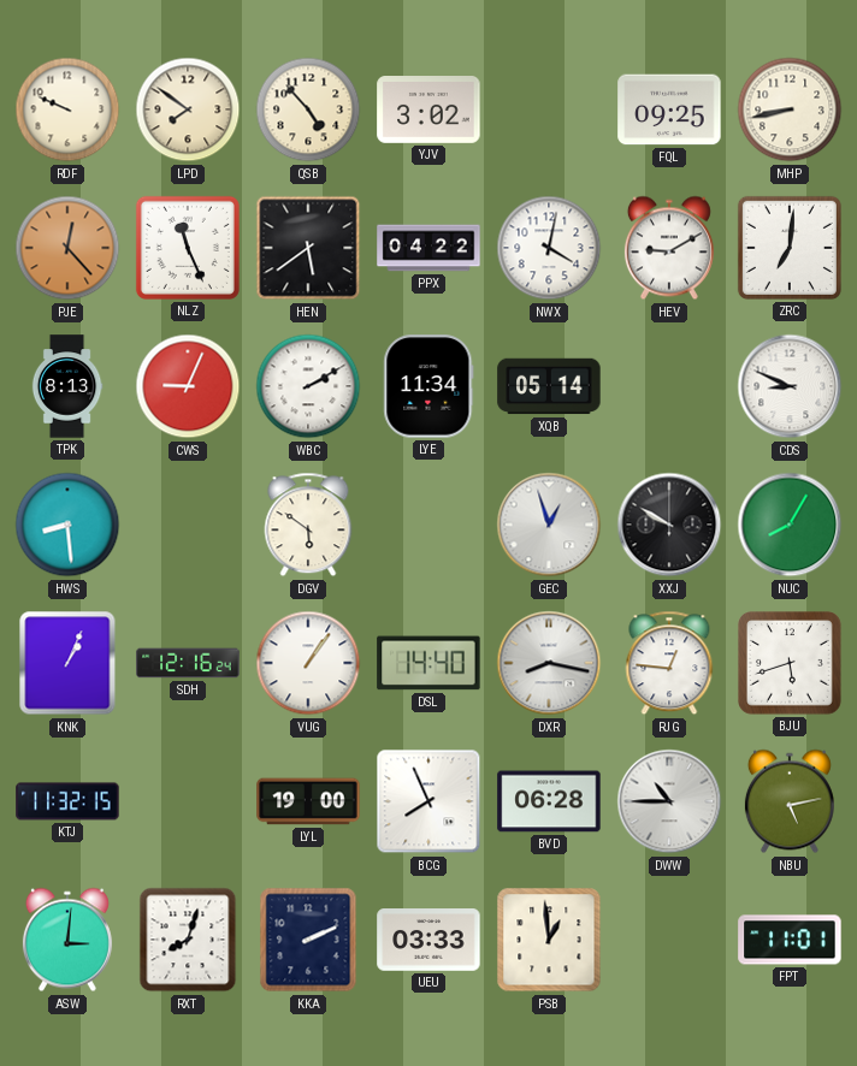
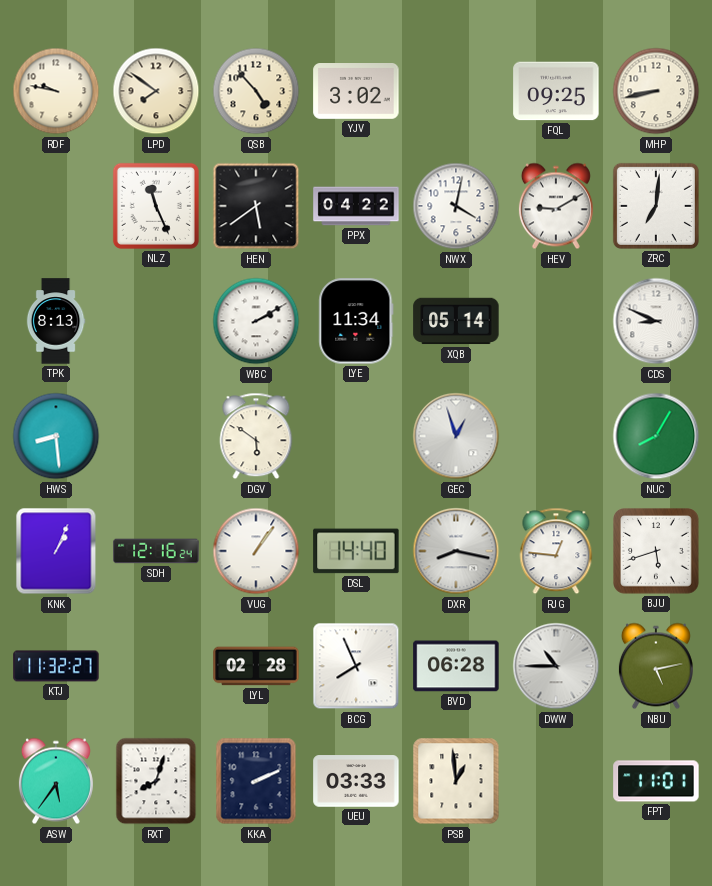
RDF: 9:49 -> 9:47 (56, 91)
PJE: 12:23 -> none (67, 248)
CWS: 9:04 -> none (188, 386)
XXJ: 9:50 -> none (669, 525)
KTJ: 11:32:15 -> 11:32:27 (56, 666)
LYL: 19:00 -> 02:28 (256, 666)
ASW: 3:01 -> 5:36 (56, 781)
